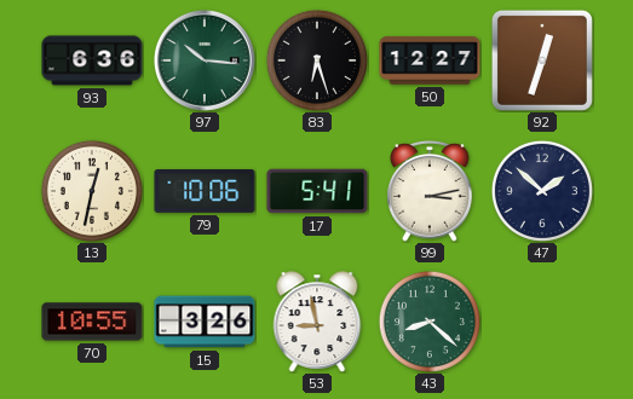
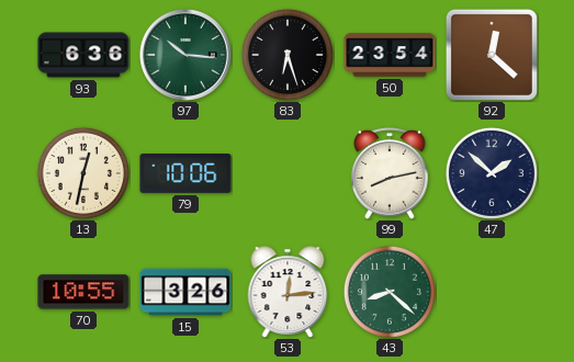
50: 12:27 -> 23:54 (390, 55)
92: 12:33 -> 12:22 (492, 55)
17: 5:41 -> none (317, 191)
99: 3:13 -> 8:13 (390, 174)
53: 8:58 -> 12:14 (288, 292)
